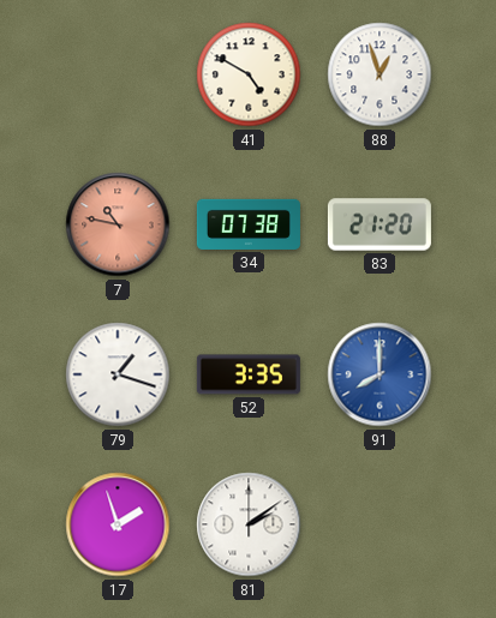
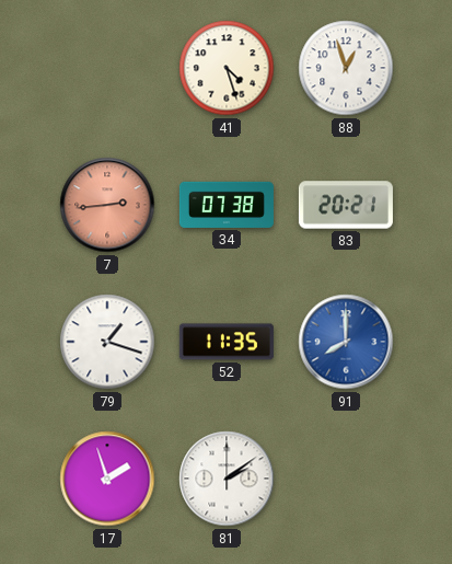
41: 4:50 -> 4:27 (227, 68)
7: 10:47 -> 2:44 (107, 205)
83: 21:20 -> 20:21 (346, 205)
52: 3:35 -> 11:35 (227, 342)
